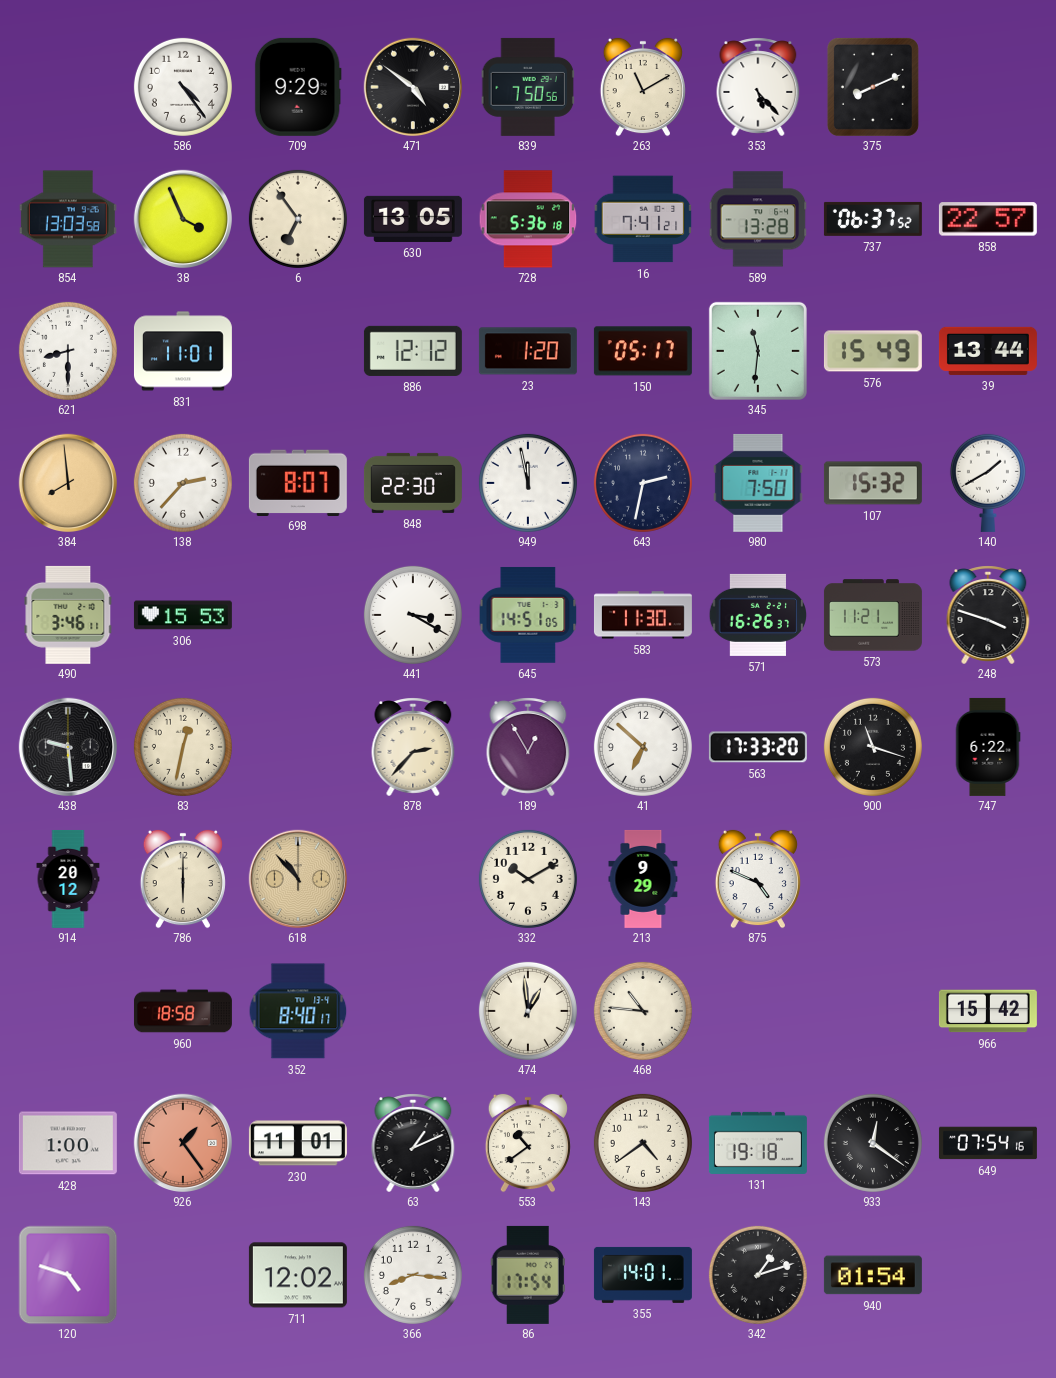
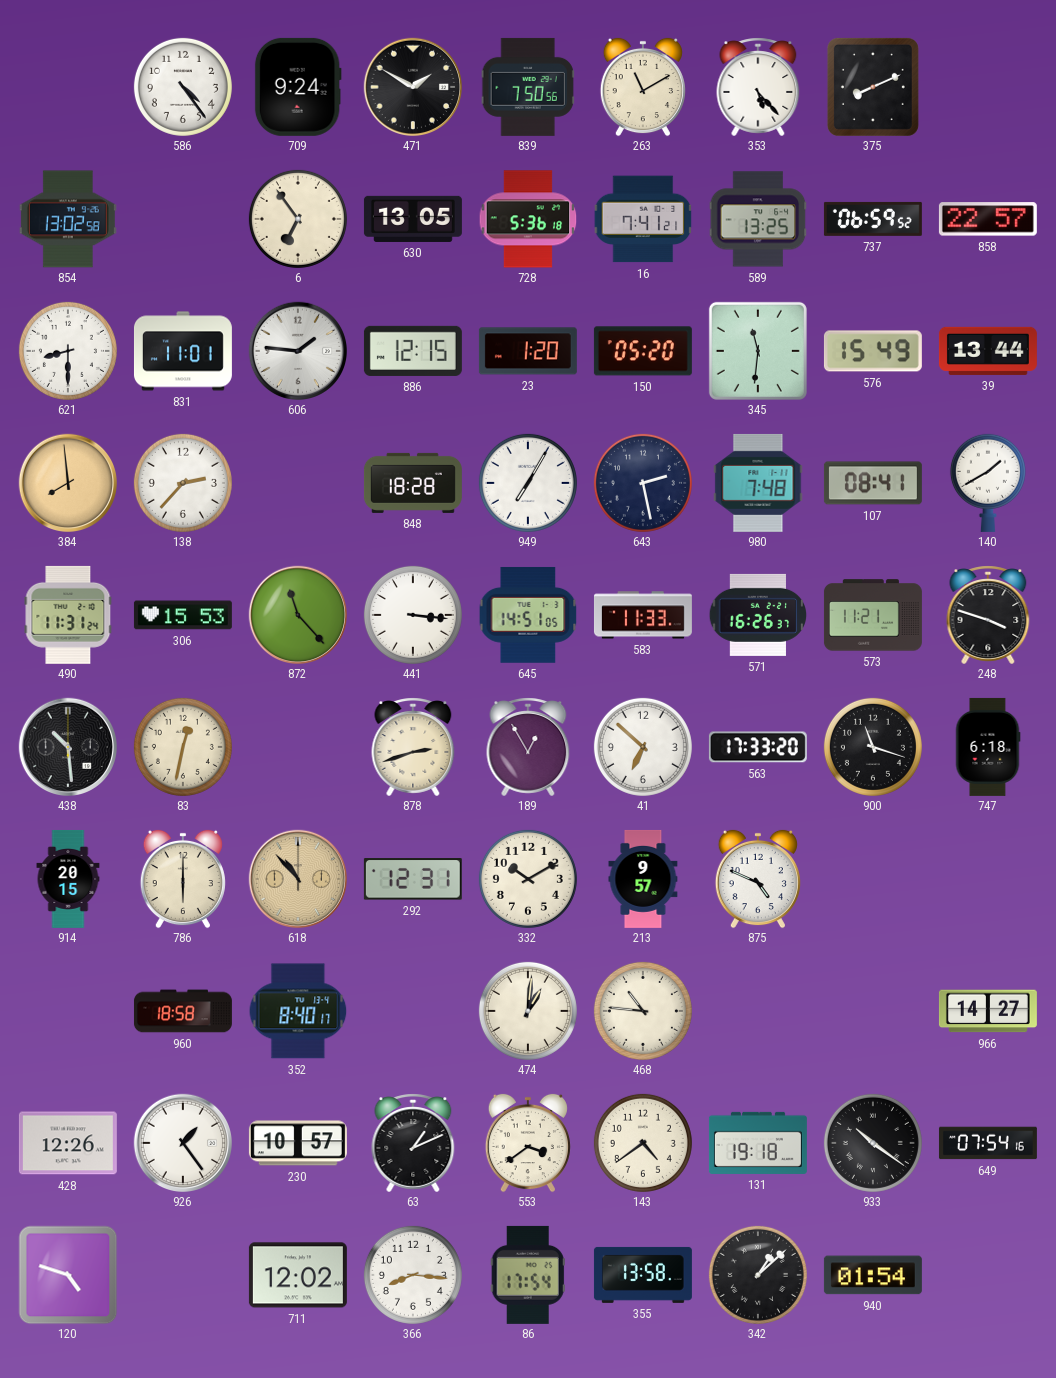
709: 9:29 -> 9:24 (298, 87)
471: 4:51 -> 1:50 (412, 86)
854: 13:03 -> 13:02 (68, 219)
38: 3:56 -> none (182, 218)
589: 13:28 -> 13:25 (758, 219)
737: 06:37 -> 06:59 (873, 219)
606: none -> 1:46 (297, 350)
886: 12:12 -> 12:15 (413, 351)
150: 05:17 -> 05:20 (643, 351)
698: 8:07 -> none (298, 482)
848: 22:30 -> 18:28 (413, 483)
949: 11:58 -> 7:05 (528, 483)
643: 2:32 -> 2:28 (643, 483)
980: 7:50 -> 7:48 (758, 483)
107: 15:32 -> 08:41 (873, 483)
490: 3:46 -> 11:31 (68, 615)
872: none -> 11:23 (297, 614)
441: 3:20 -> 3:16 (413, 615)
583: 11:30 -> 11:33 (643, 615)
438: 9:29 -> 10:29 (67, 746)
878: 2:37 -> 2:42 (413, 747)
747: 6:22 -> 6:18 (988, 747)
914: 20:12 -> 20:15 (68, 879)
292: none -> 12:31 (413, 879)
213: 9:29 -> 9:57 (643, 879)
474: 12:59 -> 1:01 (528, 1011)
966: 15:42 -> 14:27 (988, 1011)
428: 1:00 -> 12:26 (68, 1143)
926 dial: salmon -> white (182, 1142)
230: 11:01 -> 10:57 (298, 1143)
553: 10:39 -> 3:39 (528, 1143)
933: 12:21 -> 10:21 (873, 1143)
355: 14:01 -> 13:58 (643, 1275)
342: 1:12 -> 1:08 (758, 1275)
